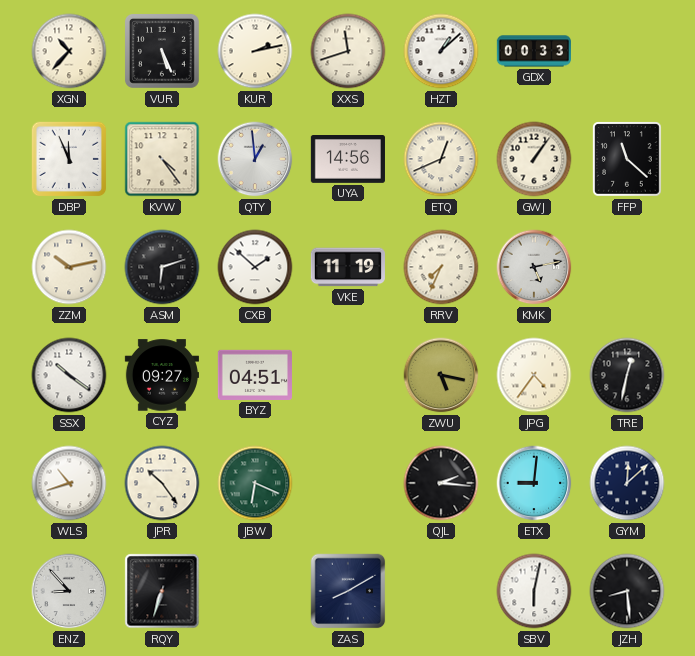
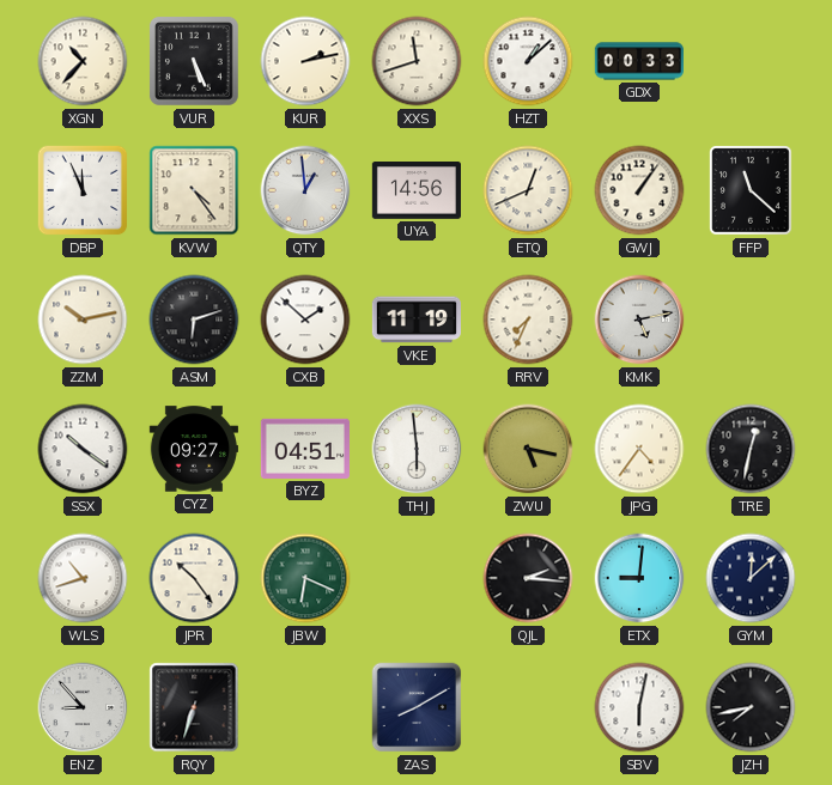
THJ: none -> 5:59 (417, 449)
JZH: 8:29 -> 7:43 (751, 707)
